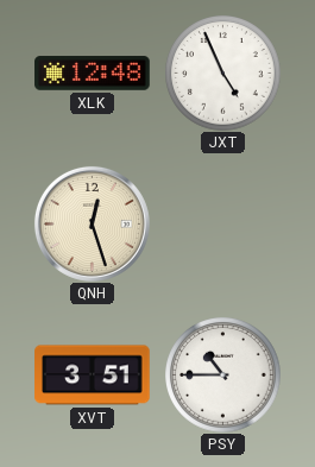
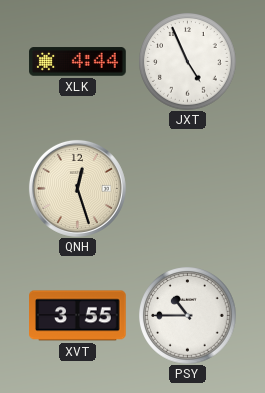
XLK: 12:48 -> 4:44 (78, 62)
XVT: 3:51 -> 3:55 (78, 316)
